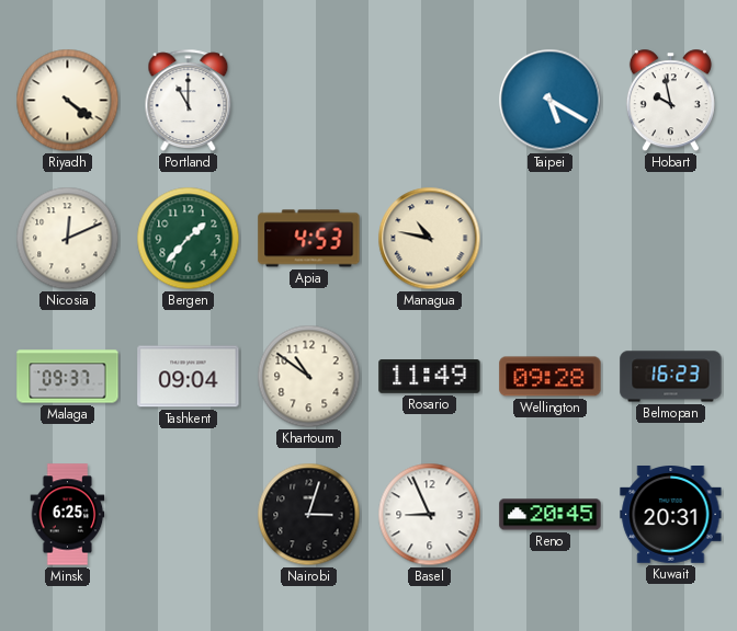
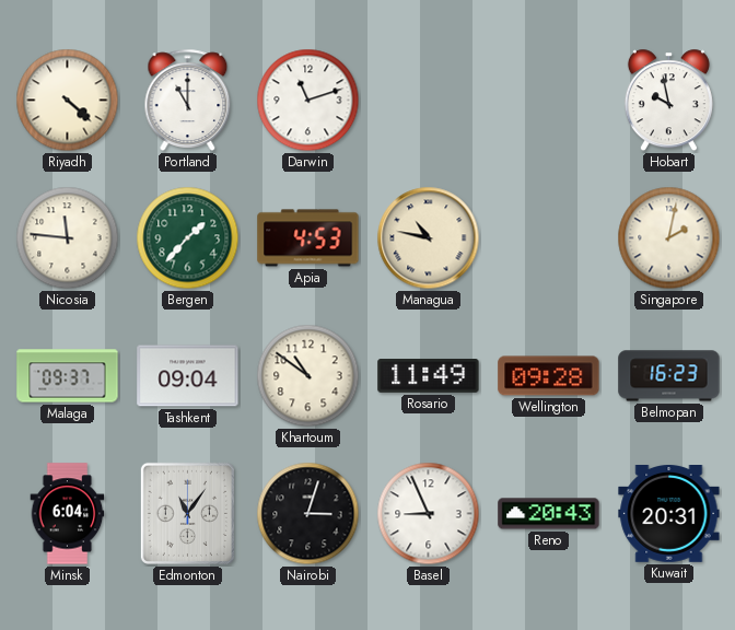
Riyadh: 4:21 -> 4:22 (68, 101)
Darwin: none -> 11:12 (308, 101)
Taipei: 5:20 -> none (551, 101)
Nicosia: 12:11 -> 11:46 (68, 238)
Singapore: none -> 2:02 (669, 238)
Minsk: 6:25 -> 6:04 (68, 514)
Edmonton: none -> 11:06 (187, 513)
Reno: 20:45 -> 20:43 (549, 514)
